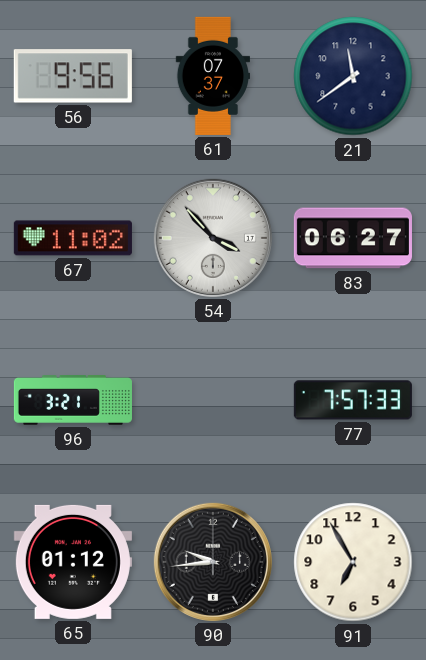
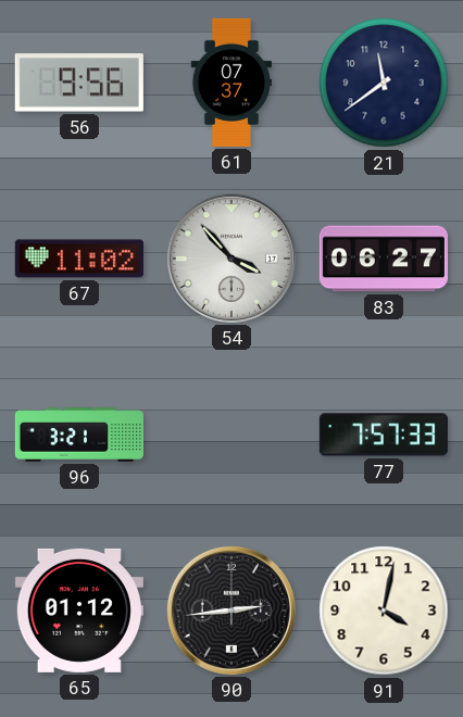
90: 9:44 -> 2:44 (231, 611)
91: 6:55 -> 4:02 (384, 611)
